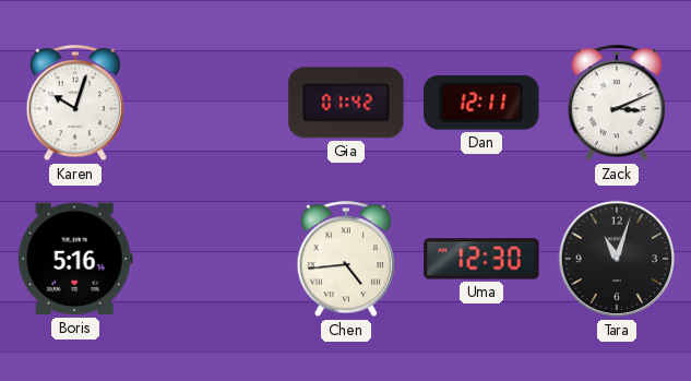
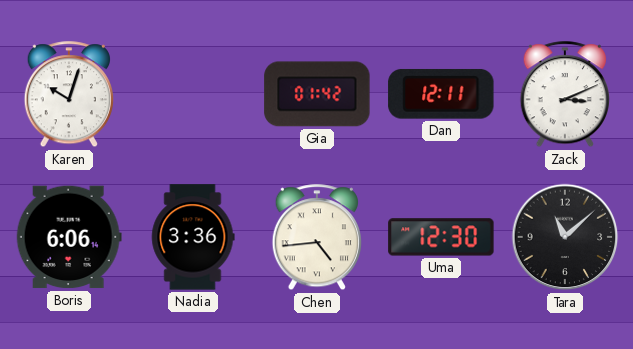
Boris: 5:16 -> 6:06 (69, 237)
Nadia: none -> 3:36 (193, 237)
Tara: 11:03 -> 11:08 (565, 237)
